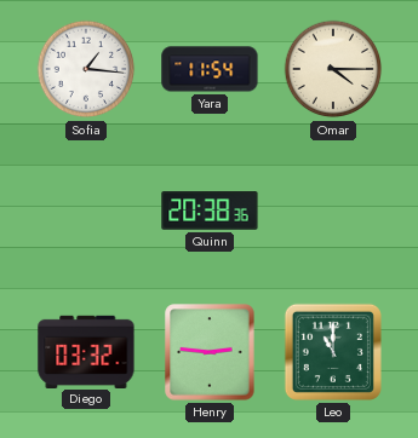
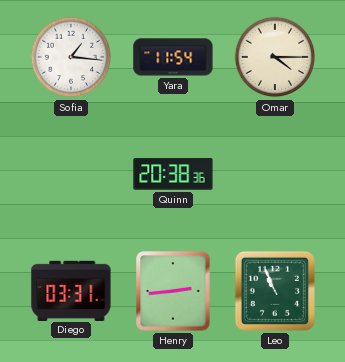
Diego: 03:32 -> 03:31 (71, 290)
Henry: 2:46 -> 2:44 (173, 291)
Leo: 11:00 -> 10:56 (275, 291)
